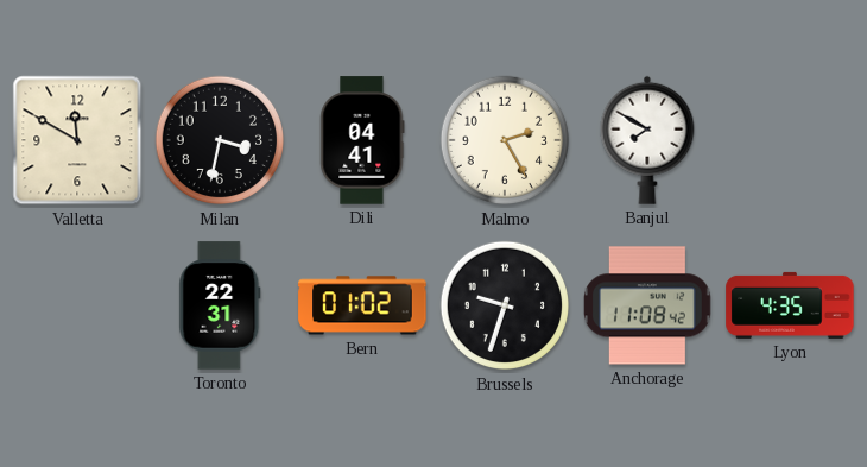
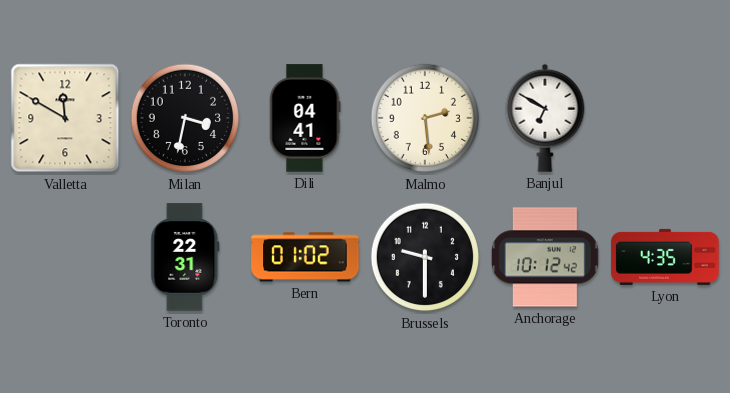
Malmo: 2:25 -> 2:29 (425, 118)
Banjul: 7:50 -> 6:50 (545, 118)
Brussels: 9:33 -> 9:30 (425, 257)
Anchorage: 11:08 -> 10:12 (545, 257)
